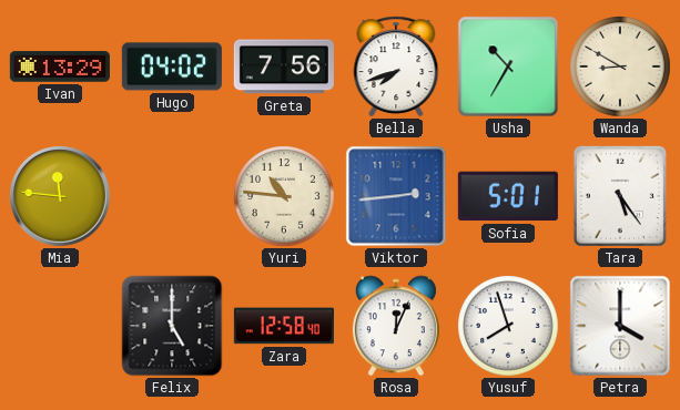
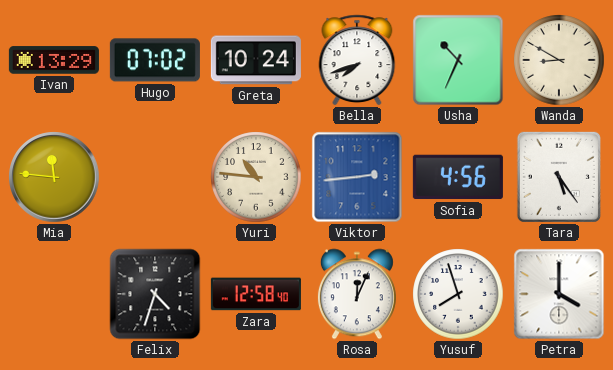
Hugo: 04:02 -> 07:02 (155, 60)
Greta: 7:56 -> 10:24 (256, 60)
Usha: 10:35 -> 10:34 (458, 60)
Sofia: 5:01 -> 4:56 (458, 177)
Felix: 5:00 -> 4:33 (155, 294)
